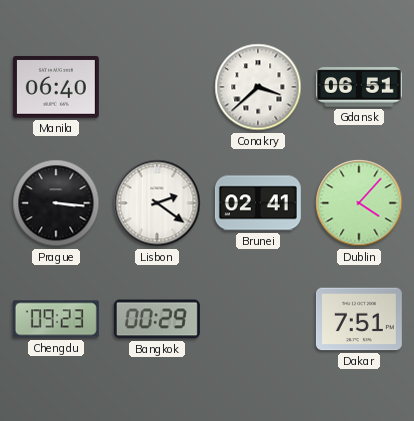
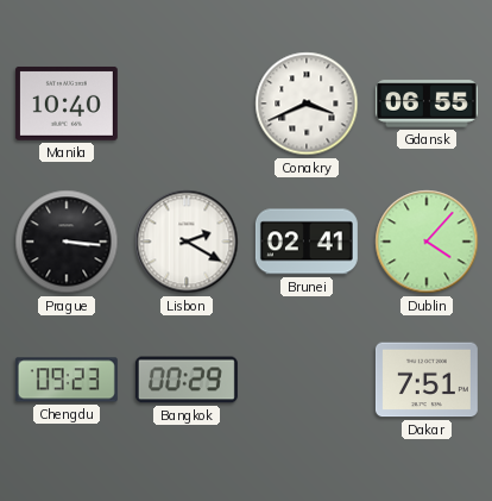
Manila: 06:40 -> 10:40 (67, 104)
Conakry: 3:38 -> 3:41 (307, 104)
Gdansk: 06:51 -> 06:55 (427, 104)
Lisbon: 2:21 -> 2:20 (187, 242)
